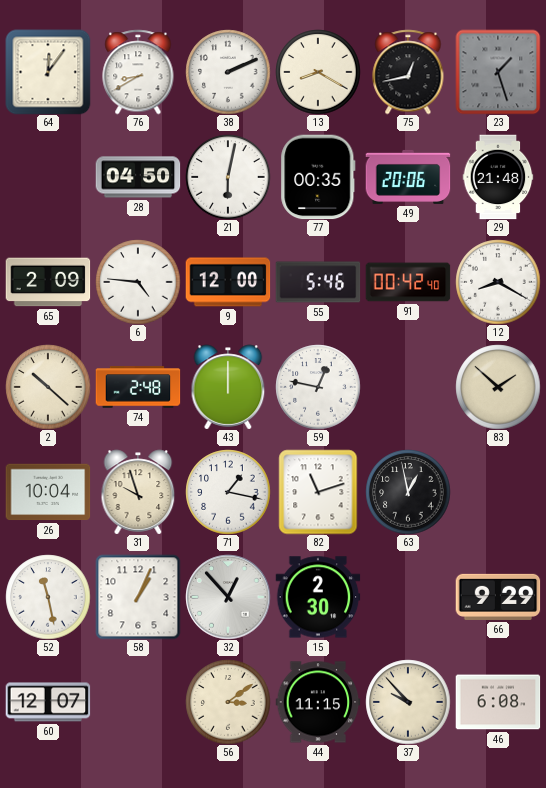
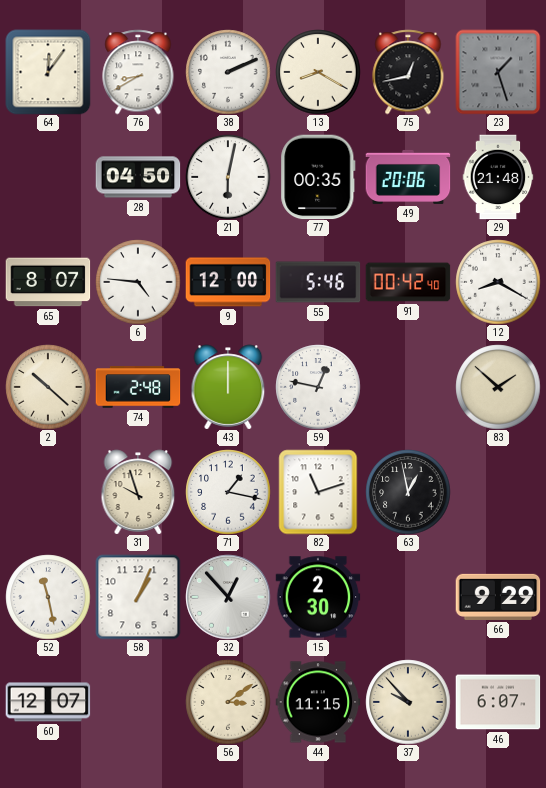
65: 2:09 -> 8:07 (48, 282)
26: 10:04 -> none (48, 492)
46: 6:08 -> 6:07 (498, 702)
